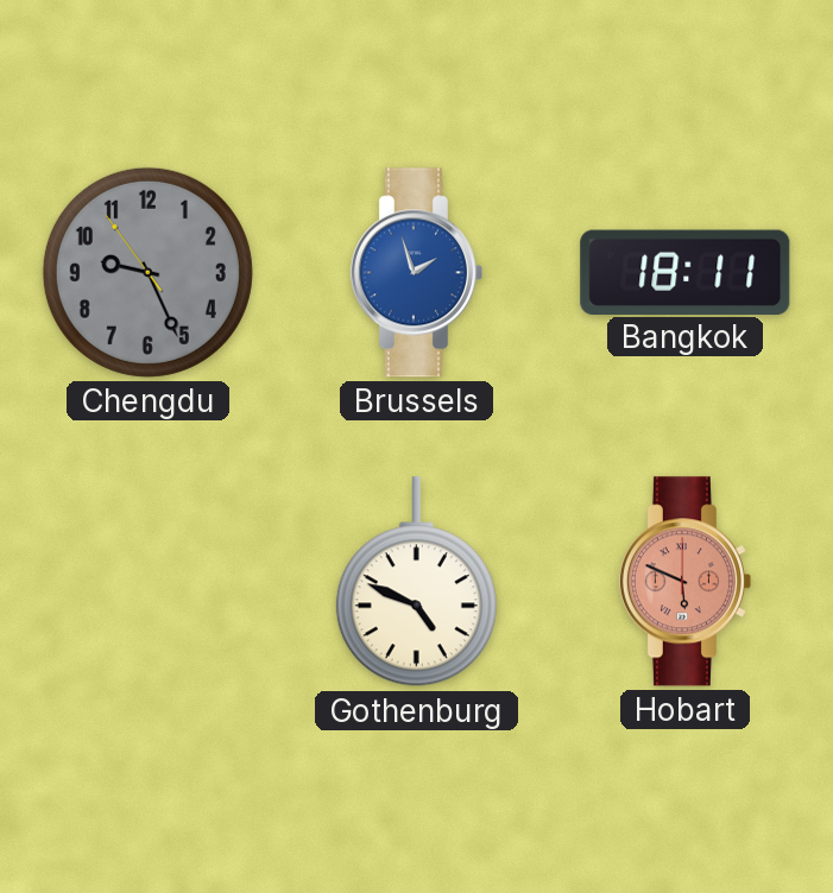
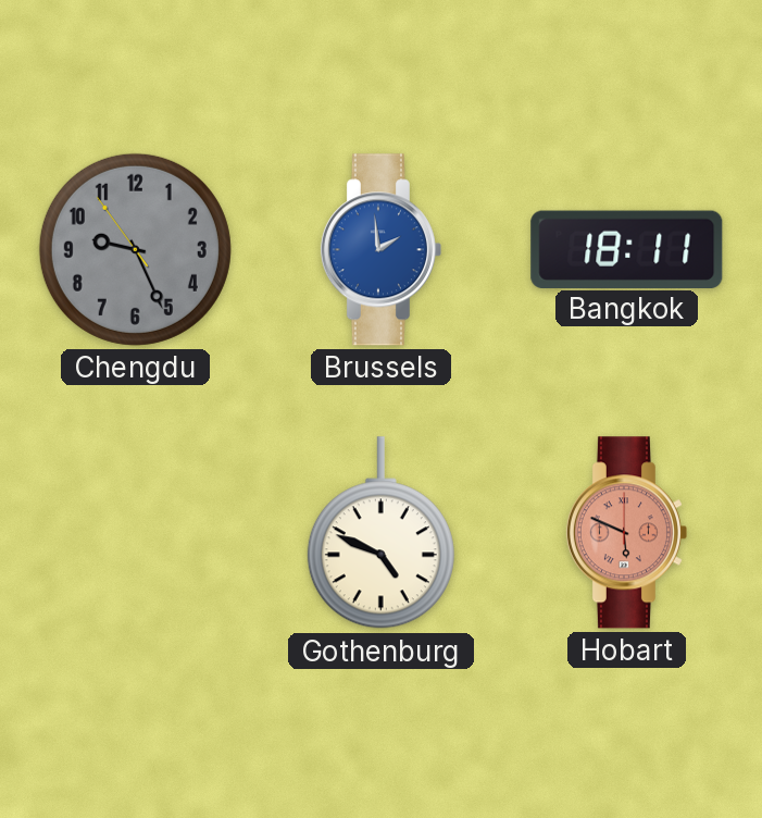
Brussels: 1:57 -> 1:59 (380, 250)
